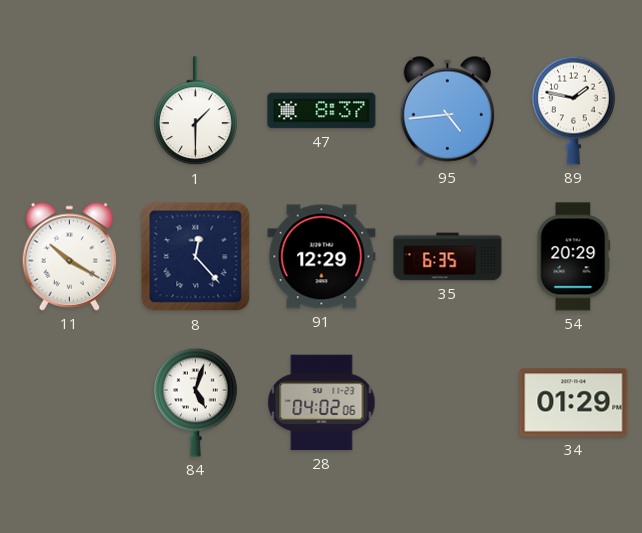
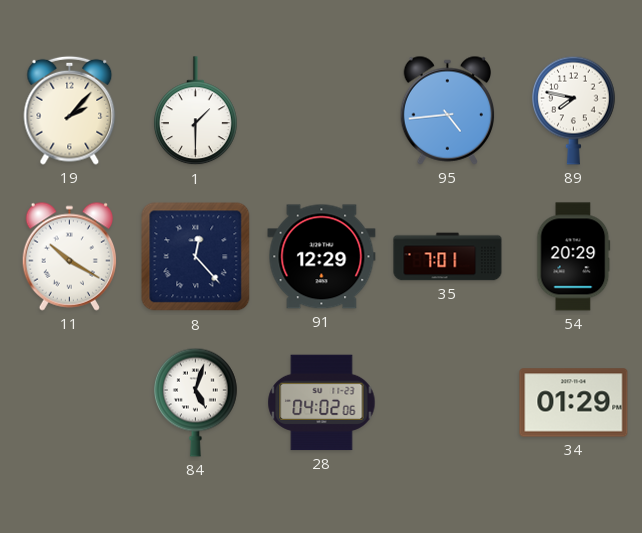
19: none -> 2:07 (70, 110)
47: 8:37 -> none (322, 111)
89: 1:47 -> 7:47 (574, 110)
35: 6:35 -> 7:01 (448, 257)
